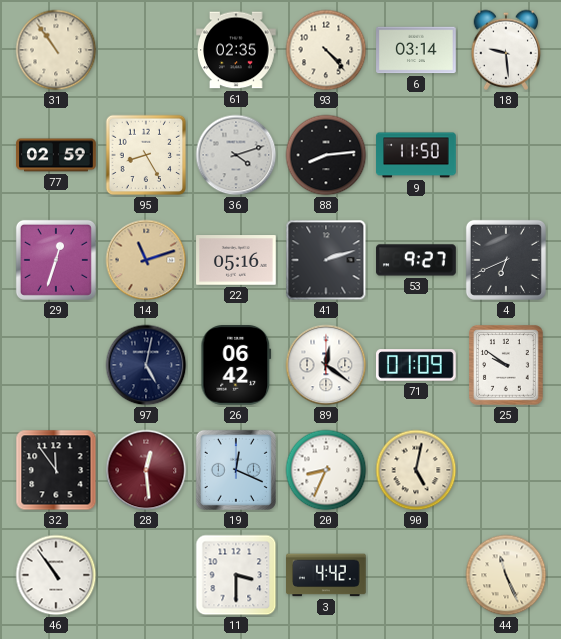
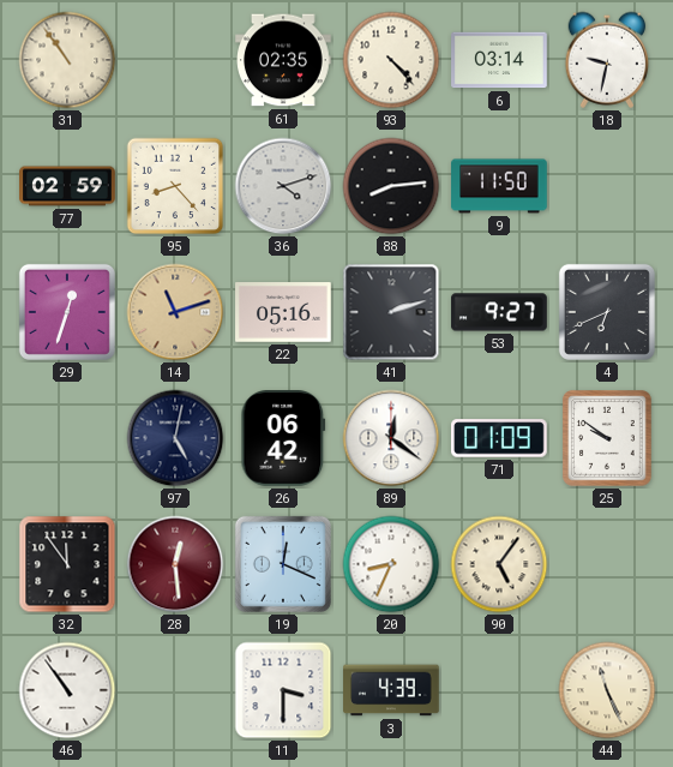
18: 9:29 -> 9:32 (607, 60)
95: 8:25 -> 8:23 (175, 186)
90: 5:02 -> 5:06 (499, 564)
3: 4:42 -> 4:39 (391, 690)
